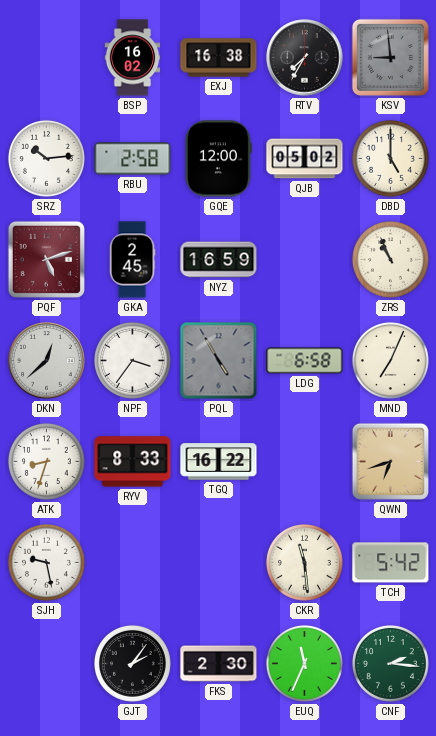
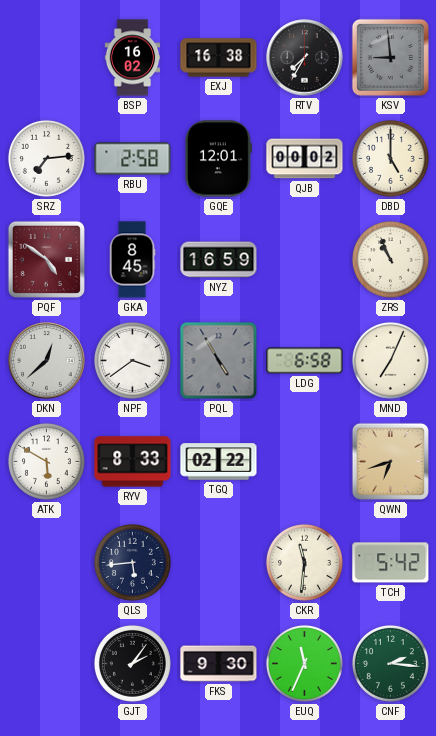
SRZ: 10:14 -> 7:14 (46, 158)
GQE: 12:00 -> 12:01 (218, 159)
QJB: 05:02 -> 00:02 (305, 159)
PQF: 5:12 -> 4:51 (46, 259)
GKA: 2:45 -> 8:45 (132, 260)
NPF: 3:36 -> 3:39 (132, 360)
ATK: 8:33 -> 5:50 (46, 461)
TGQ: 16:22 -> 02:22 (219, 462)
SJH: 9:28 -> none (46, 562)
QLS: none -> 5:44 (132, 562)
CKR: 11:29 -> 11:31 (304, 562)
FKS: 2:30 -> 9:30 (219, 664)
